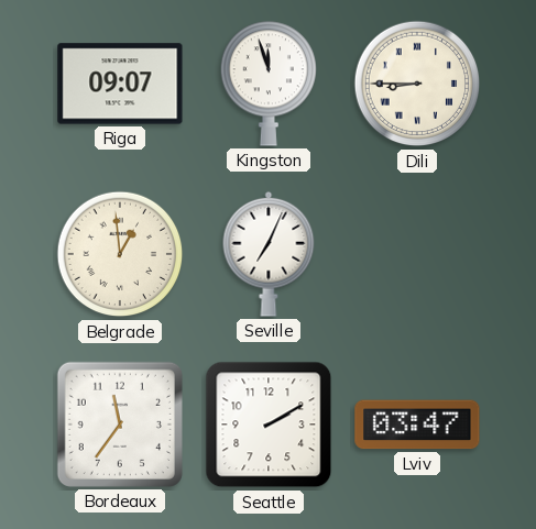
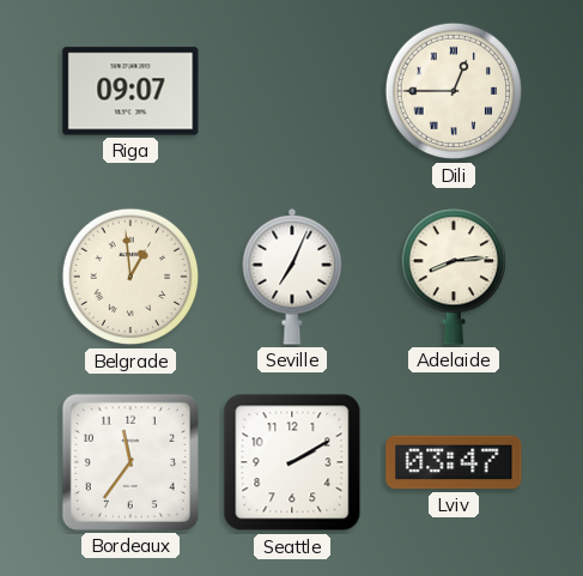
Kingston: 11:57 -> none (267, 84)
Dili: 8:45 -> 12:45 (454, 91)
Adelaide: none -> 8:14 (453, 277)
